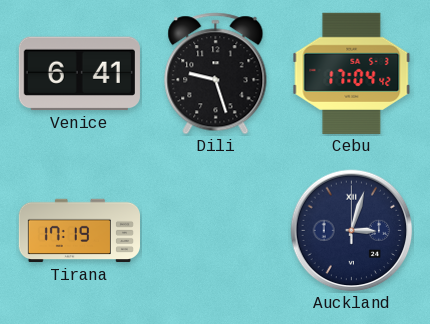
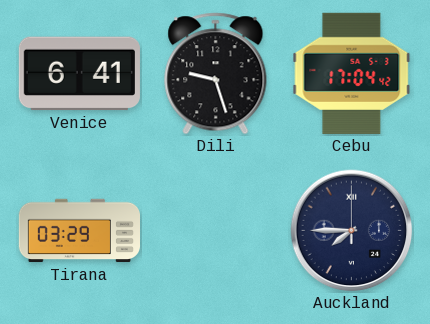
Tirana: 17:19 -> 03:29 (79, 231)
Auckland: 3:03 -> 7:45 (352, 231)
